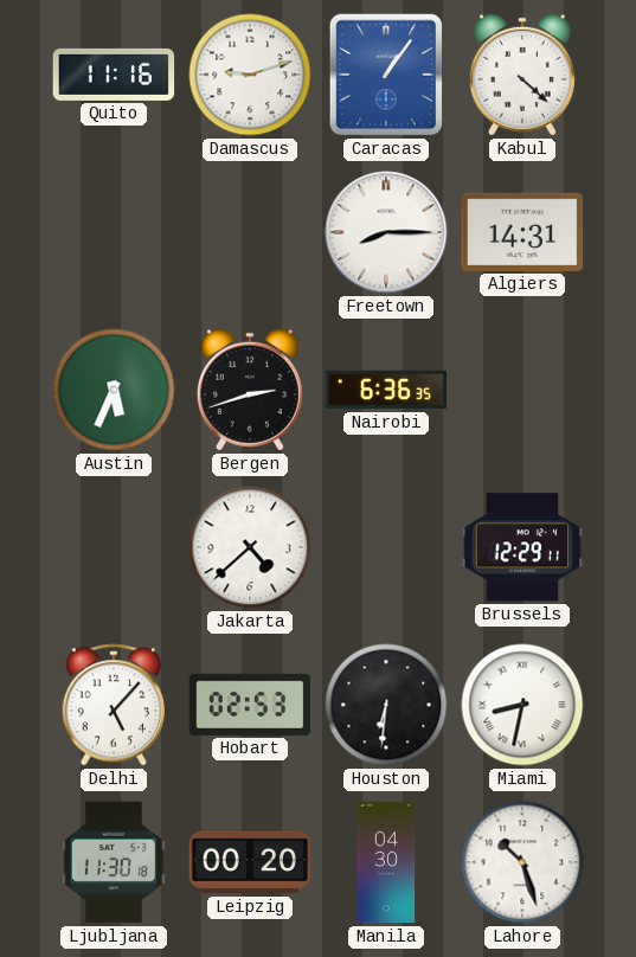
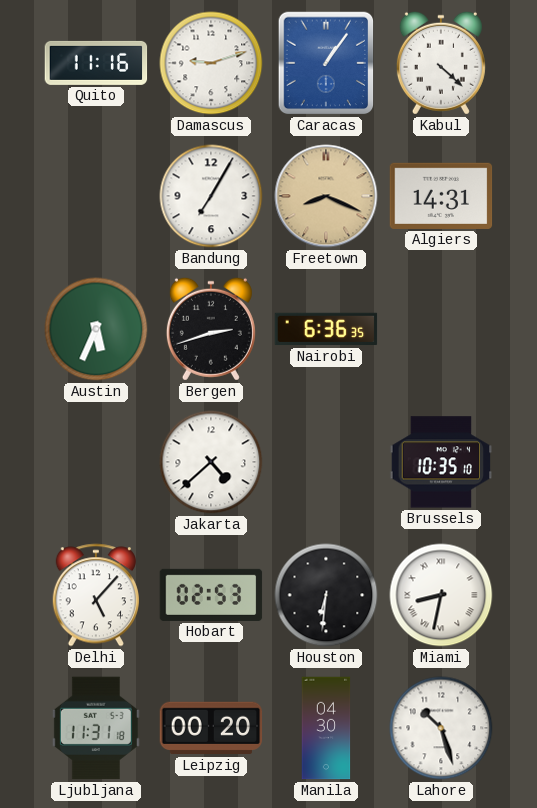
Bandung: none -> 7:05 (211, 196)
Freetown: 8:15 -> 8:19 (326, 196)
Freetown dial: white -> champagne (326, 196)
Brussels: 12:29 -> 10:35 (441, 462)
Ljubljana: 11:30 -> 11:31 (96, 728)
